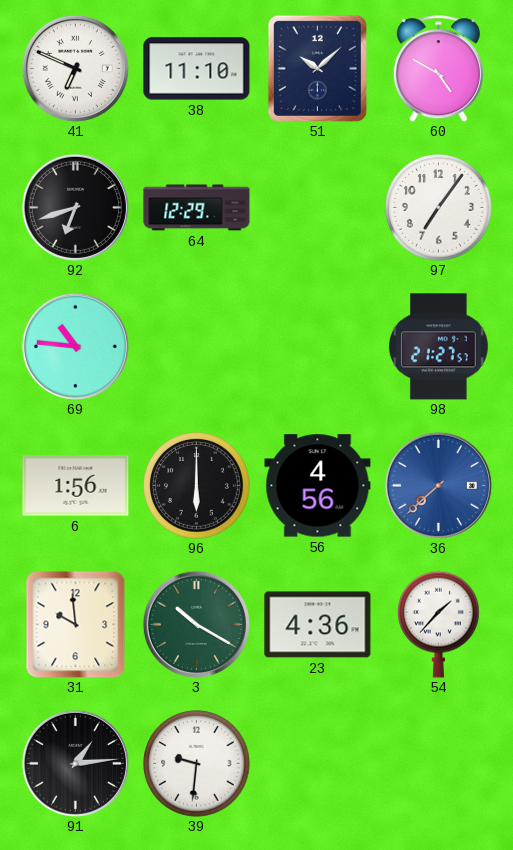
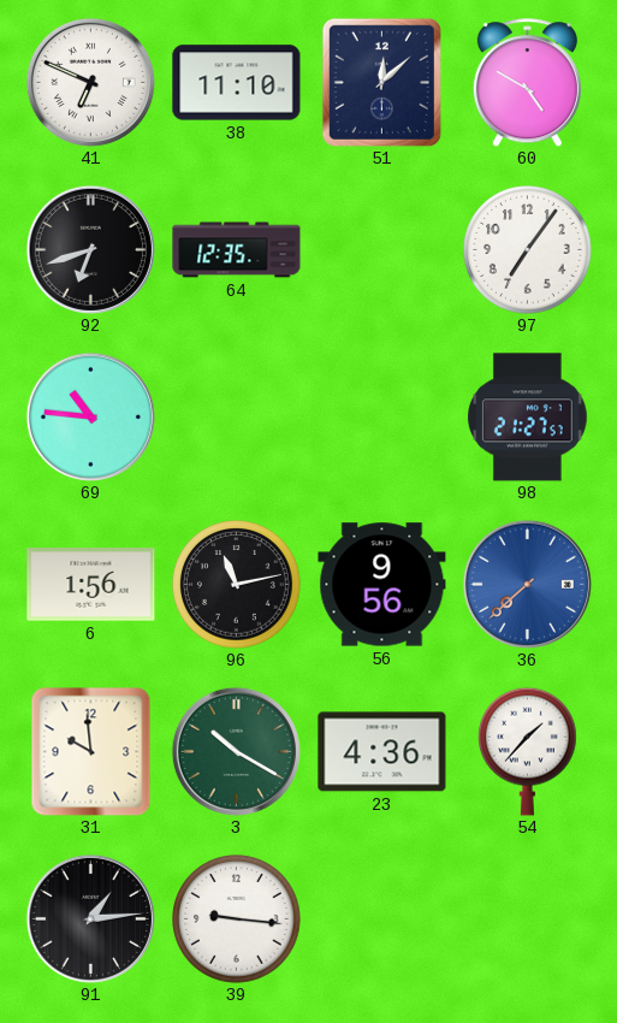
51: 10:08 -> 12:08 (381, 82)
64: 12:29 -> 12:35 (237, 250)
96: 6:00 -> 11:13 (237, 585)
56: 4:56 -> 9:56 (382, 585)
39: 9:31 -> 9:16 (237, 919)
